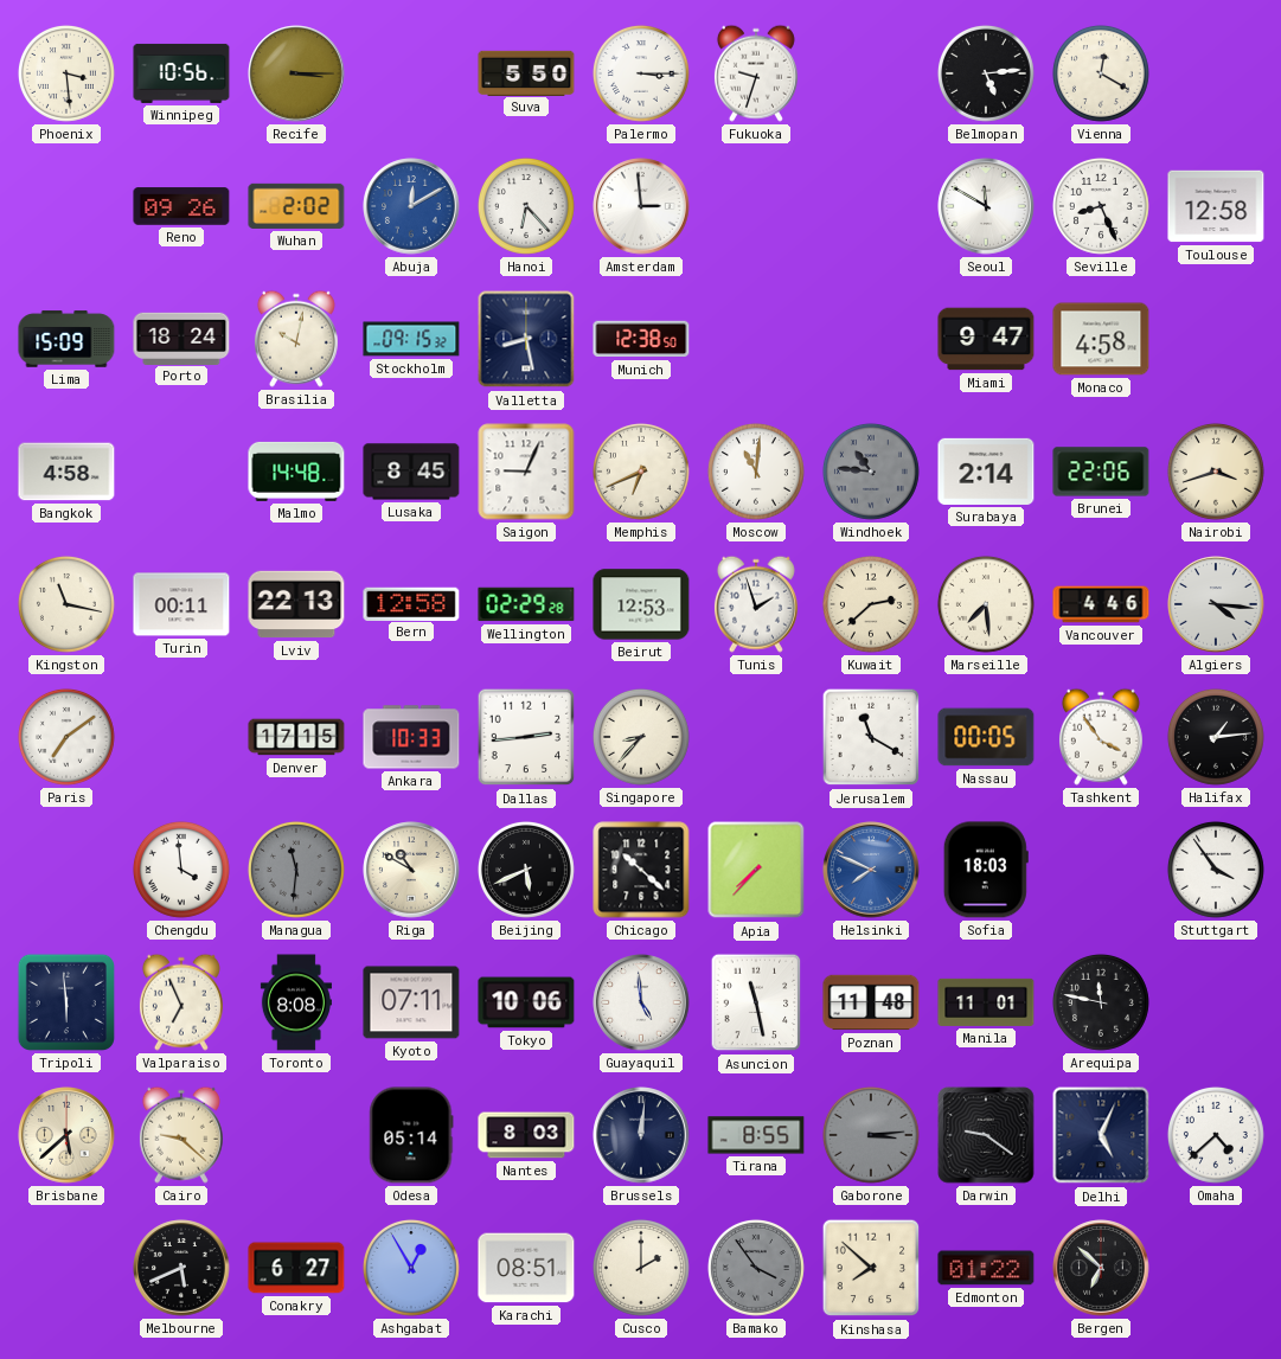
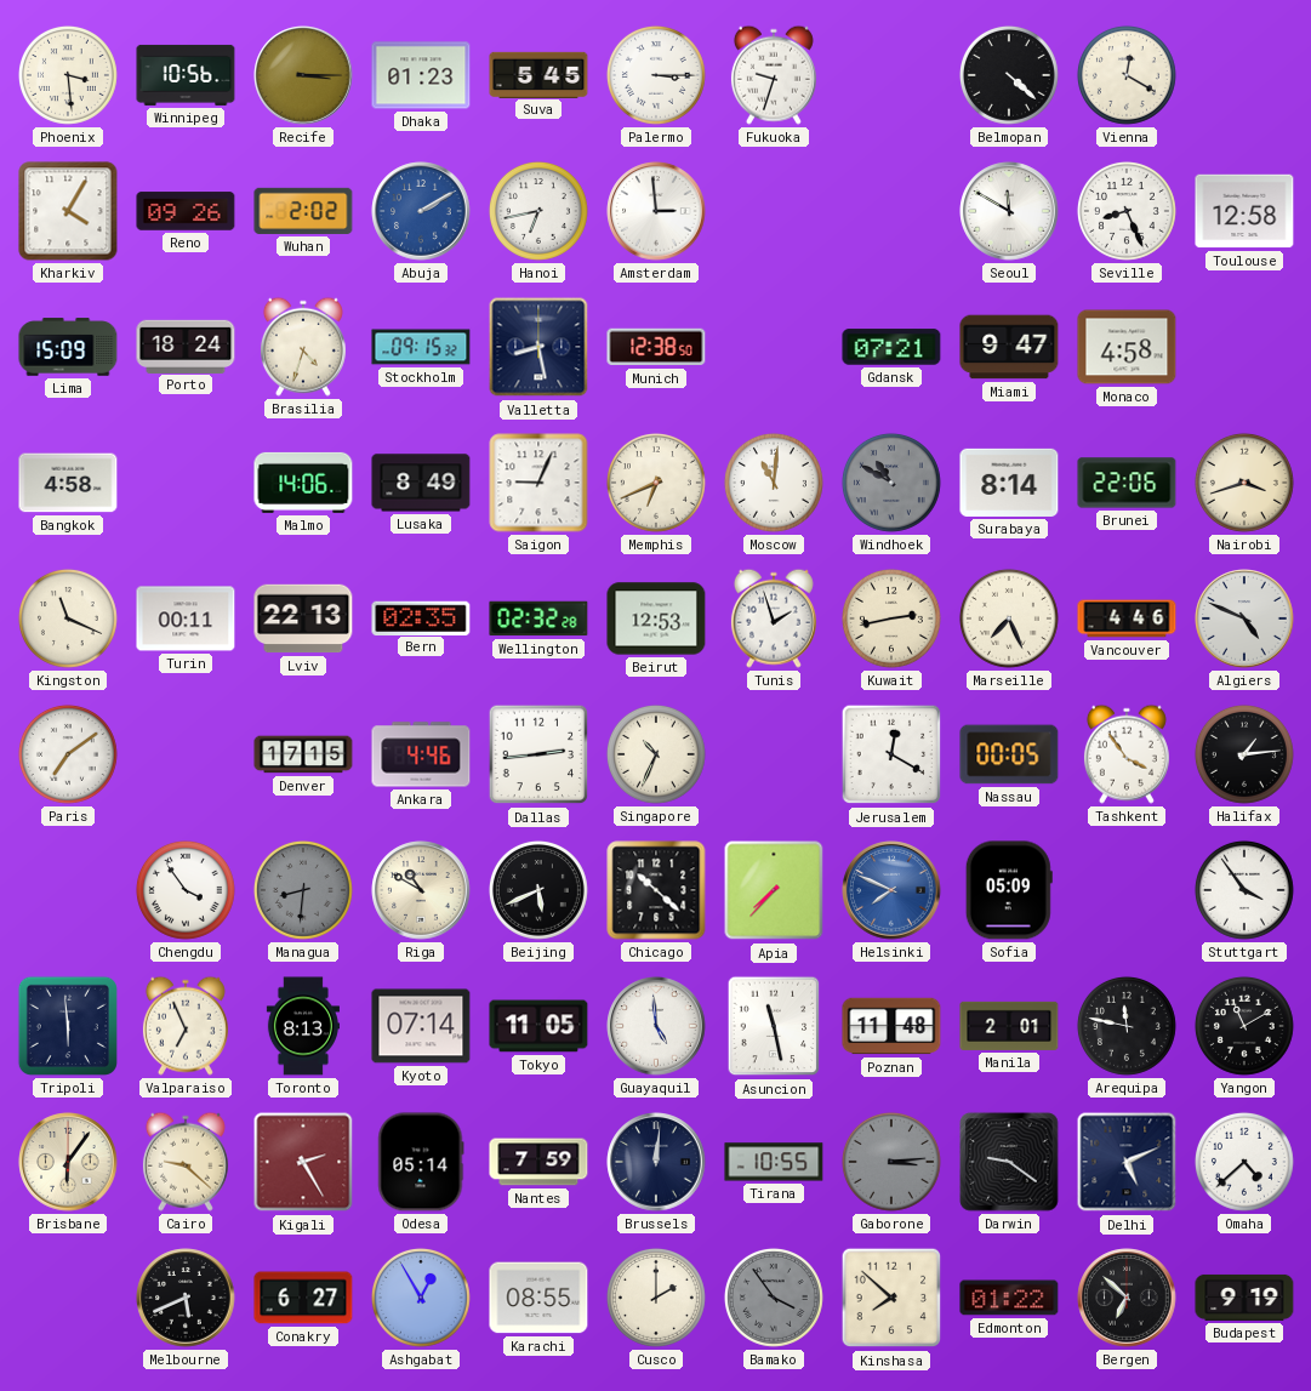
Dhaka: none -> 01:23 (421, 75)
Suva: 5:50 -> 5:45 (538, 74)
Belmopan: 5:14 -> 4:22 (1009, 75)
Kharkiv: none -> 4:05 (68, 211)
Abuja: 12:10 -> 2:10 (421, 211)
Hanoi: 6:23 -> 6:43 (538, 211)
Brasilia: 10:02 -> 4:33 (303, 347)
Gdansk: none -> 07:21 (891, 347)
Malmo: 14:48 -> 14:06 (303, 483)
Lusaka: 8:45 -> 8:49 (421, 483)
Windhoek: 10:46 -> 10:50 (891, 483)
Surabaya: 2:14 -> 8:14 (1009, 483)
Kingston: 11:17 -> 11:19 (68, 618)
Bern: 12:58 -> 02:35 (421, 617)
Wellington: 02:29 -> 02:32 (538, 618)
Kuwait: 2:38 -> 2:43 (891, 618)
Marseille: 7:29 -> 7:26 (1009, 618)
Algiers: 4:16 -> 4:49 (1244, 618)
Ankara: 10:33 -> 4:46 (421, 754)
Singapore: 8:37 -> 10:34 (656, 754)
Jerusalem: 11:20 -> 12:20 (891, 754)
Chengdu: 3:59 -> 3:54 (186, 890)
Managua: 11:31 -> 8:31 (303, 890)
Sofia: 18:03 -> 05:09 (1009, 890)
Toronto: 8:08 -> 8:13 (303, 1026)
Kyoto: 07:11 -> 07:14 (421, 1026)
Tokyo: 10:06 -> 11:05 (538, 1026)
Manila: 11:01 -> 2:01 (1009, 1026)
Yangon: none -> 11:10 (1244, 1026)
Brisbane: 5:38 -> 6:06 (68, 1162)
Kigali: none -> 2:25 (303, 1162)
Nantes: 8:03 -> 7:59 (538, 1162)
Tirana: 8:55 -> 10:55 (774, 1162)
Delhi: 5:04 -> 5:11 (1127, 1162)
Karachi: 08:51 -> 08:55 (538, 1298)
Budapest: none -> 9:19 (1244, 1298)
